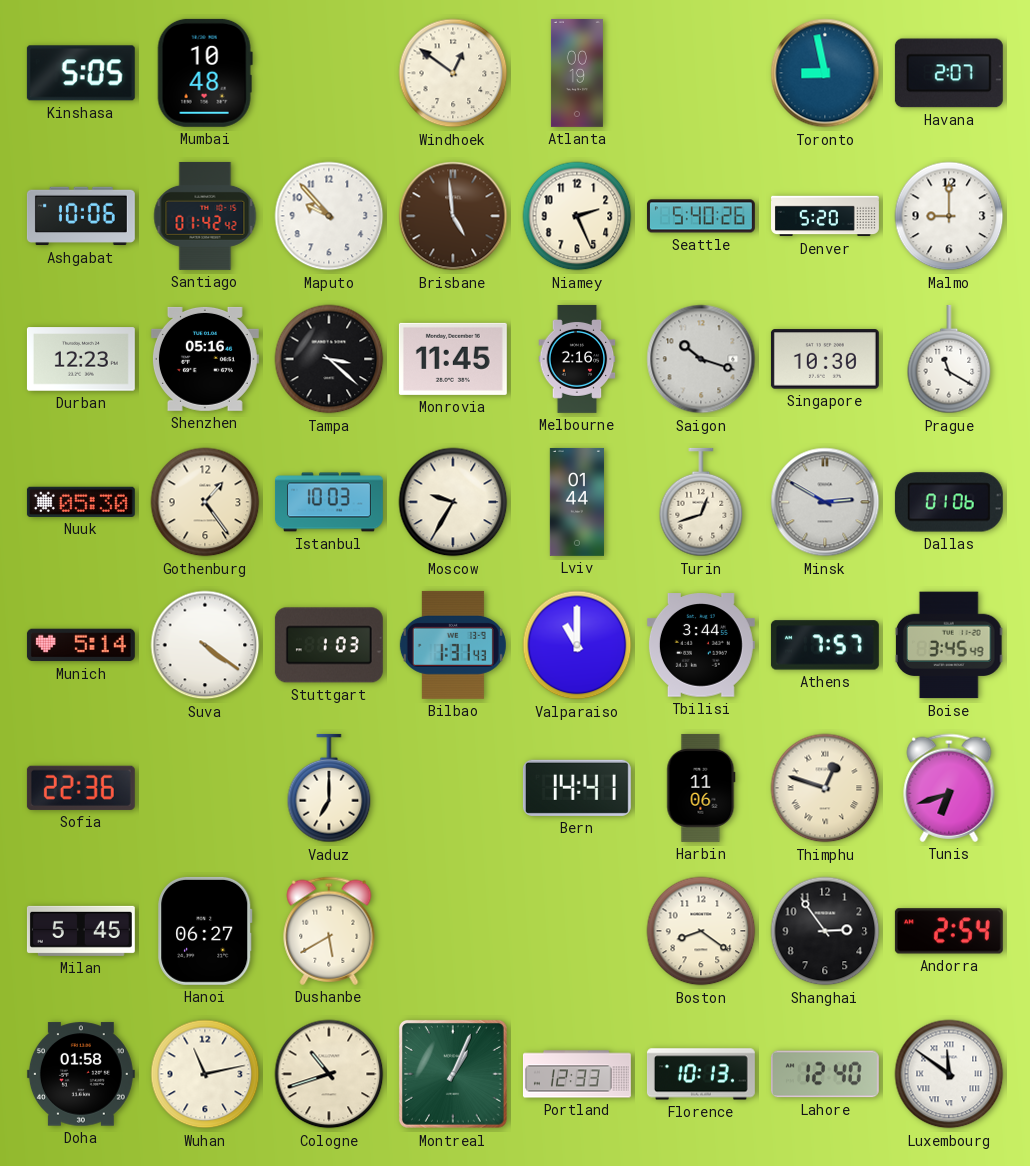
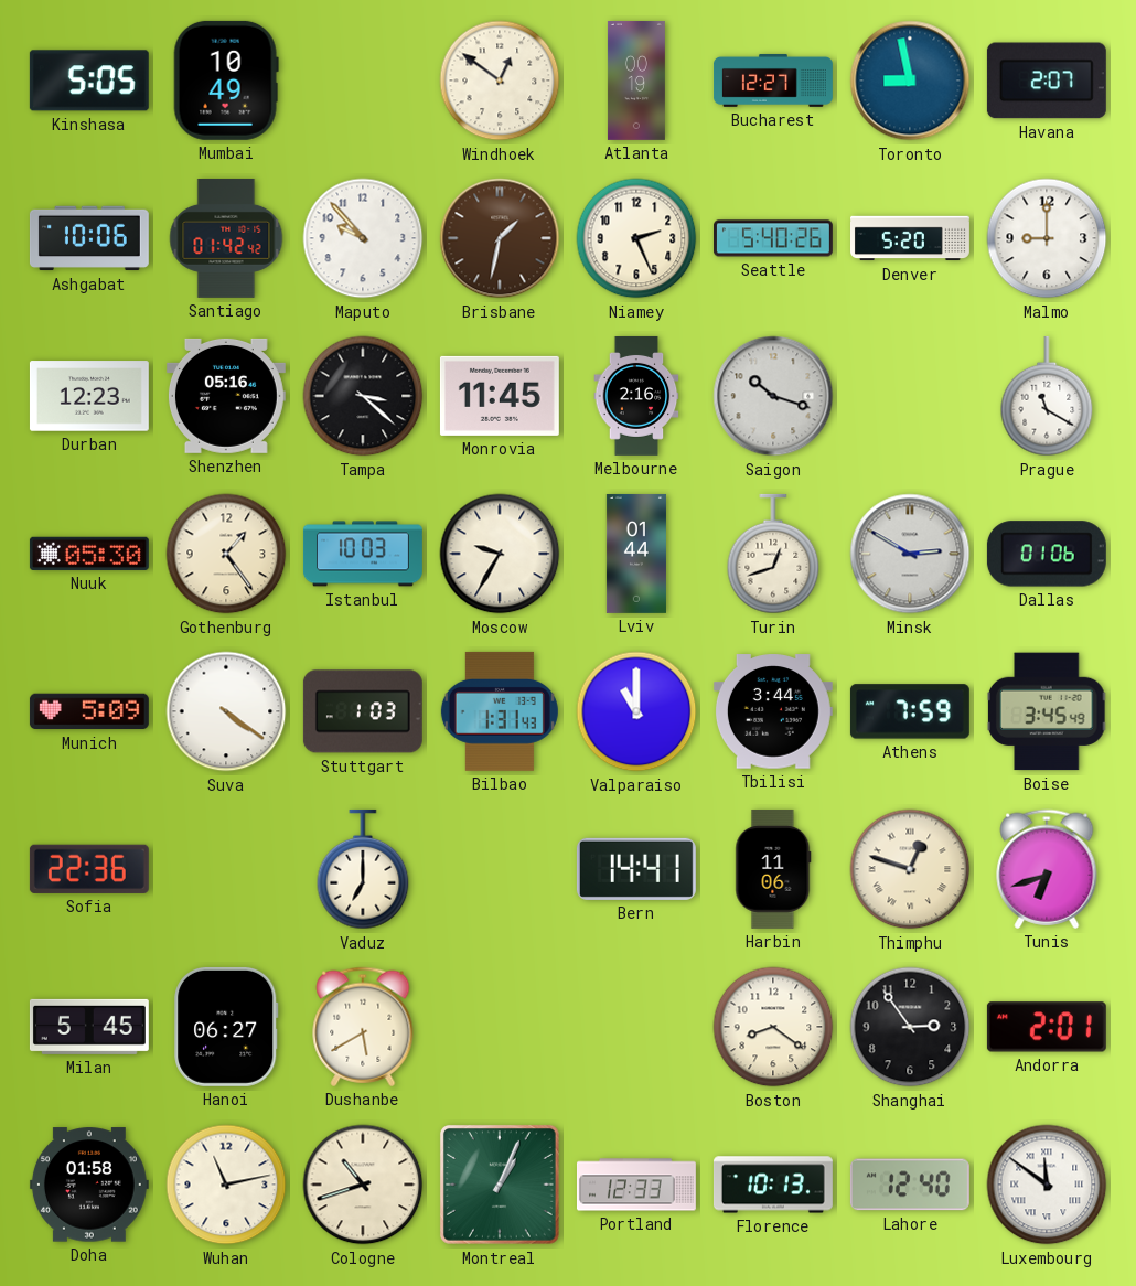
Mumbai: 10:48 -> 10:49 (226, 81)
Bucharest: none -> 12:27 (773, 81)
Brisbane: 4:59 -> 1:32 (500, 238)
Singapore: 10:30 -> none (825, 359)
Munich: 5:14 -> 5:09 (89, 711)
Athens: 7:57 -> 7:59 (910, 711)
Andorra: 2:54 -> 2:01 (1047, 1027)
